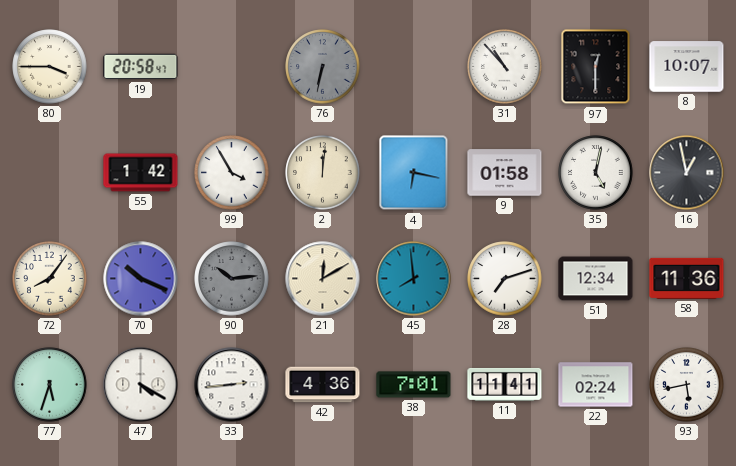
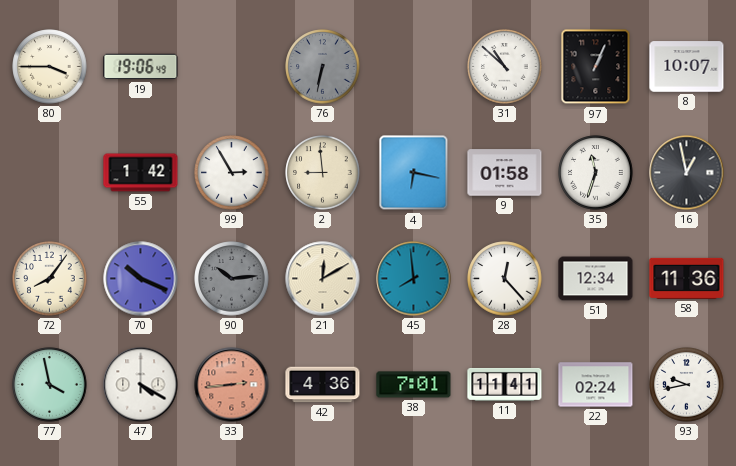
19: 20:58 -> 19:06 (141, 67)
31: 10:53 -> 10:52 (505, 67)
97: 12:30 -> 1:04 (596, 67)
99: 3:55 -> 2:55 (232, 173)
2: 12:01 -> 8:59 (323, 173)
35: 5:02 -> 11:33 (596, 173)
28: 7:12 -> 12:23 (505, 279)
77: 5:33 -> 3:58 (50, 385)
33 dial: white -> salmon (232, 385)
93: 5:43 -> 9:43 (687, 385)
